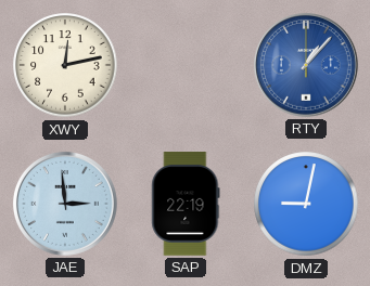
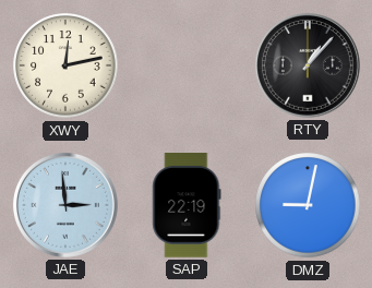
RTY dial: blue -> black (308, 65)
